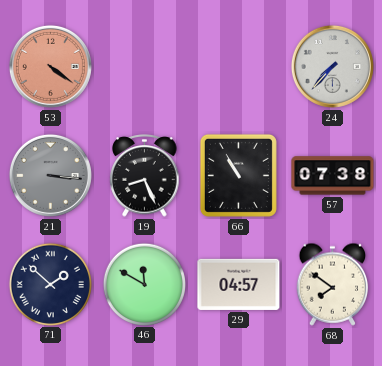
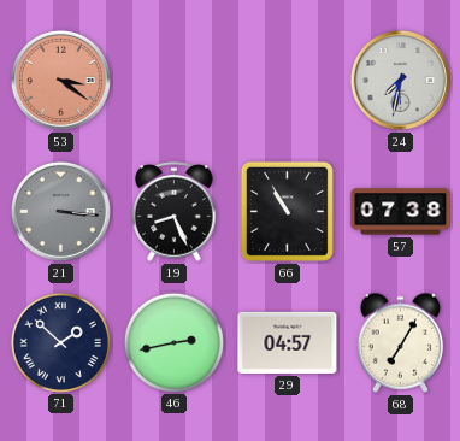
53: 4:21 -> 3:21 (60, 80)
24: 7:37 -> 7:32 (400, 80)
46: 11:50 -> 2:43 (173, 342)
68: 7:51 -> 7:05 (401, 342)
